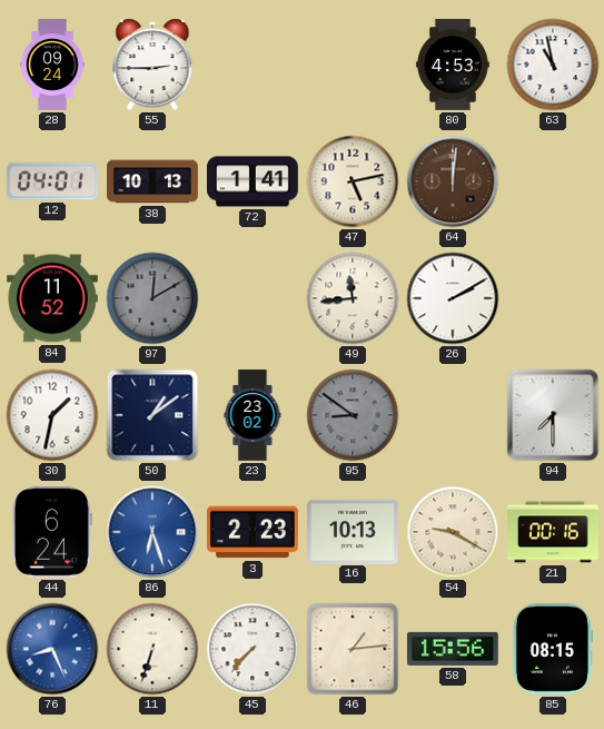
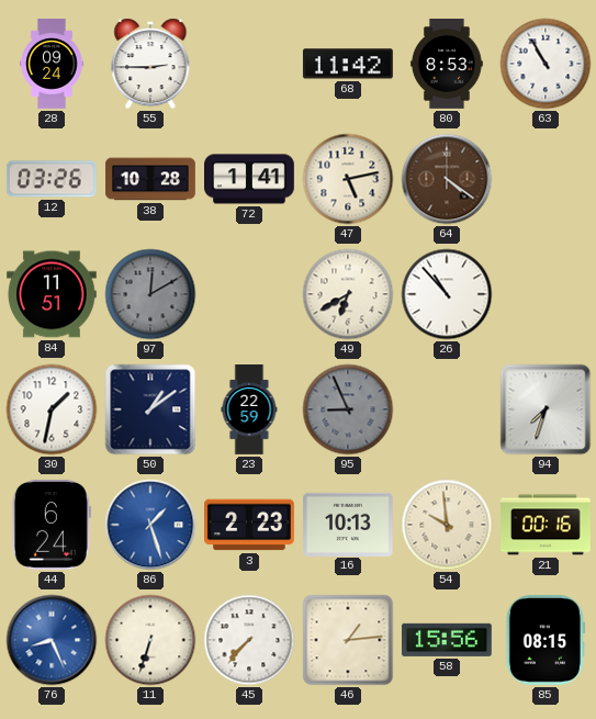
68: none -> 11:42 (348, 64)
80: 4:53 -> 8:53 (447, 65)
63: 10:58 -> 10:55 (546, 64)
12: 04:01 -> 03:26 (52, 179)
38: 10:13 -> 10:28 (150, 179)
64: 12:01 -> 4:21 (447, 179)
84: 11:52 -> 11:51 (53, 294)
49: 11:44 -> 6:40 (348, 294)
26: 2:10 -> 10:53 (447, 294)
23: 23:02 -> 22:59 (249, 409)
95: 8:51 -> 8:56 (348, 409)
94: 7:30 -> 7:33 (546, 409)
86: 6:27 -> 1:27 (150, 525)
54: 9:20 -> 9:59 (447, 525)
